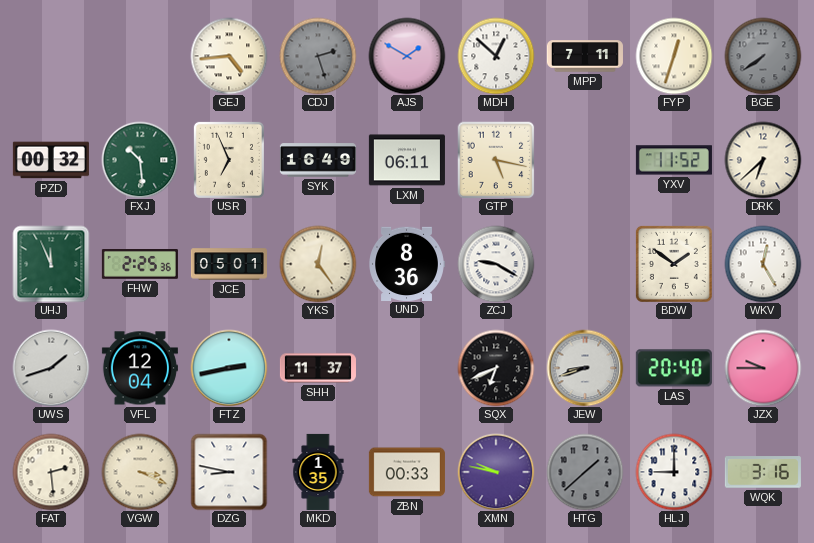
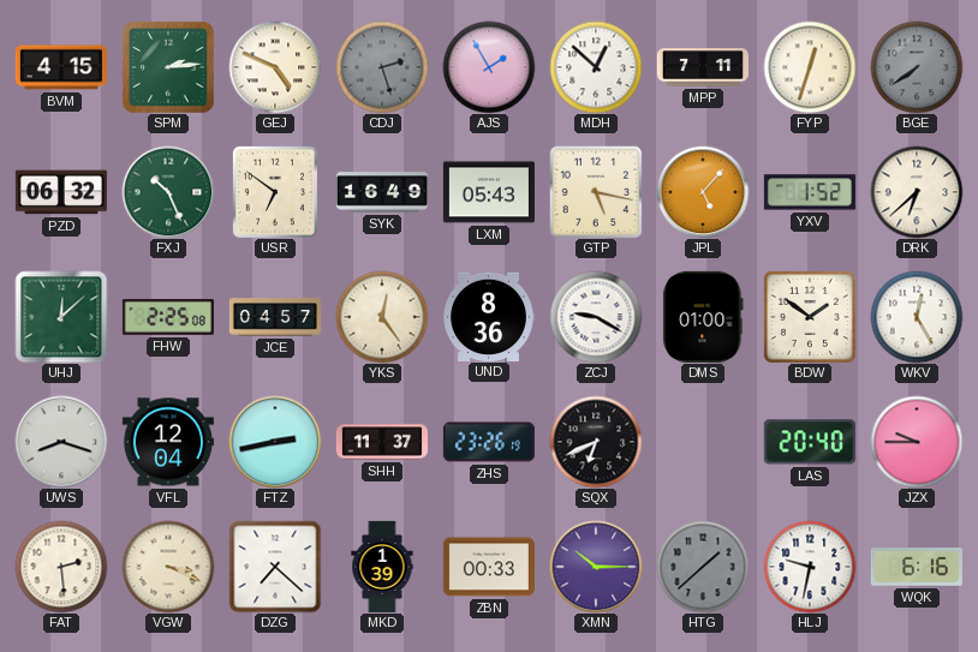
BVM: none -> 4:15 (61, 67)
SPM: none -> 2:14 (168, 67)
GEJ: 4:44 -> 4:49 (275, 67)
AJS: 1:50 -> 1:55 (489, 67)
PZD: 00:32 -> 06:32 (61, 192)
FXJ: 10:29 -> 10:26 (168, 192)
USR: 6:56 -> 6:51 (275, 192)
LXM: 06:11 -> 05:43 (489, 192)
JPL: none -> 5:07 (703, 192)
YXV: 11:52 -> 1:52 (810, 192)
UHJ: 11:56 -> 12:08 (61, 317)
FHW: 2:25:36 -> 2:25:08 (168, 318)
JCE: 05:01 -> 04:57 (275, 317)
DMS: none -> 01:00 (703, 317)
UWS: 1:42 -> 8:18 (61, 442)
ZHS: none -> 23:26 (489, 442)
JEW: 8:42 -> none (585, 368)
DZG: 8:47 -> 7:22 (275, 567)
MKD: 1:35 -> 1:39 (382, 567)
XMN: 9:47 -> 10:15 (596, 567)
HLJ: 9:00 -> 9:32 (810, 567)
WQK: 3:16 -> 6:16 (917, 567)
